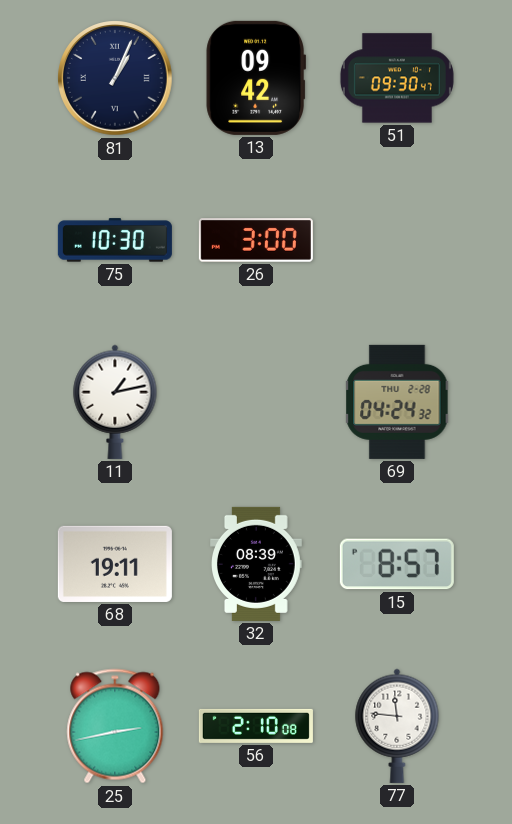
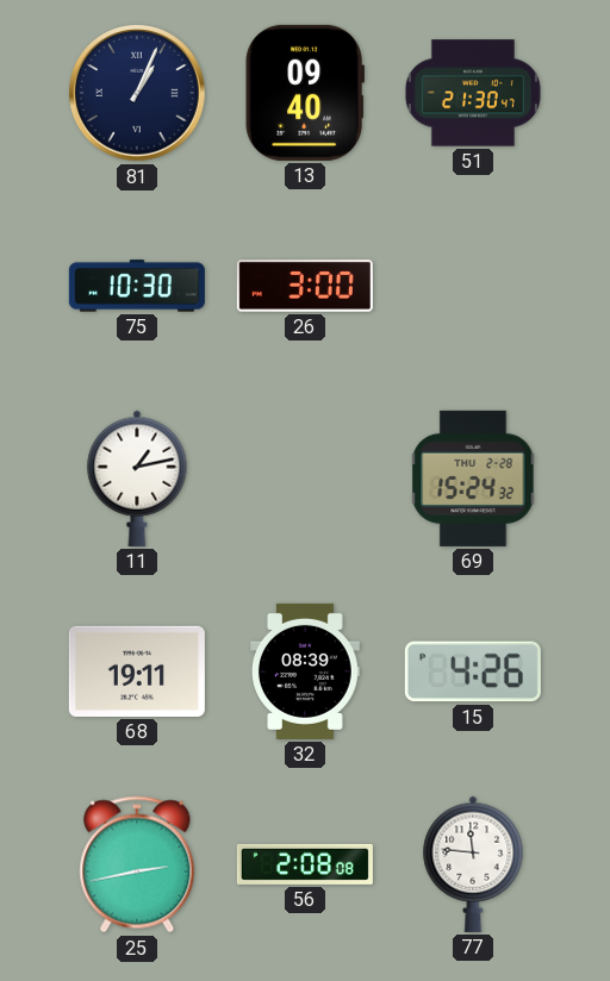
13: 09:42 -> 09:40 (304, 93)
51: 09:30 -> 21:30 (473, 93)
69: 04:24 -> 15:24 (473, 479)
15: 8:57 -> 4:26 (473, 671)
56: 2:10 -> 2:08 (305, 864)
